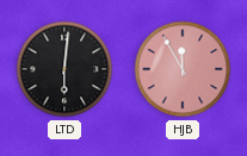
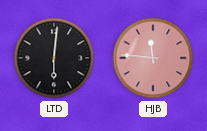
HJB: 11:55 -> 11:46 (153, 58)
